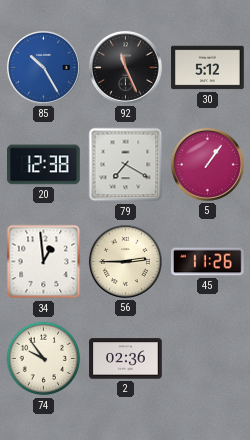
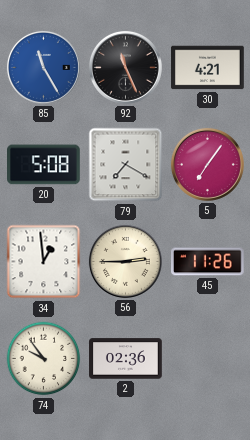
85: 10:25 -> 11:25 (43, 67)
30: 5:12 -> 4:21 (208, 68)
20: 12:38 -> 5:08 (44, 165)
5: 1:06 -> 7:06 (207, 164)
